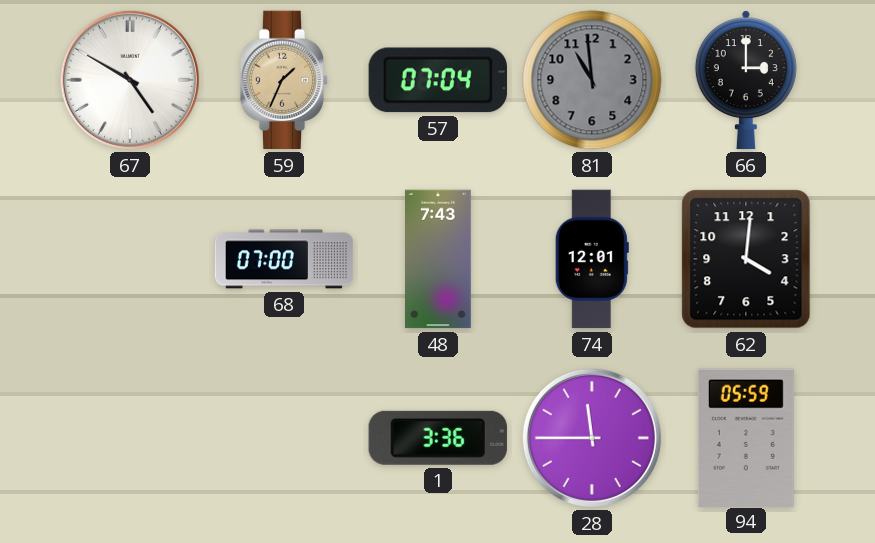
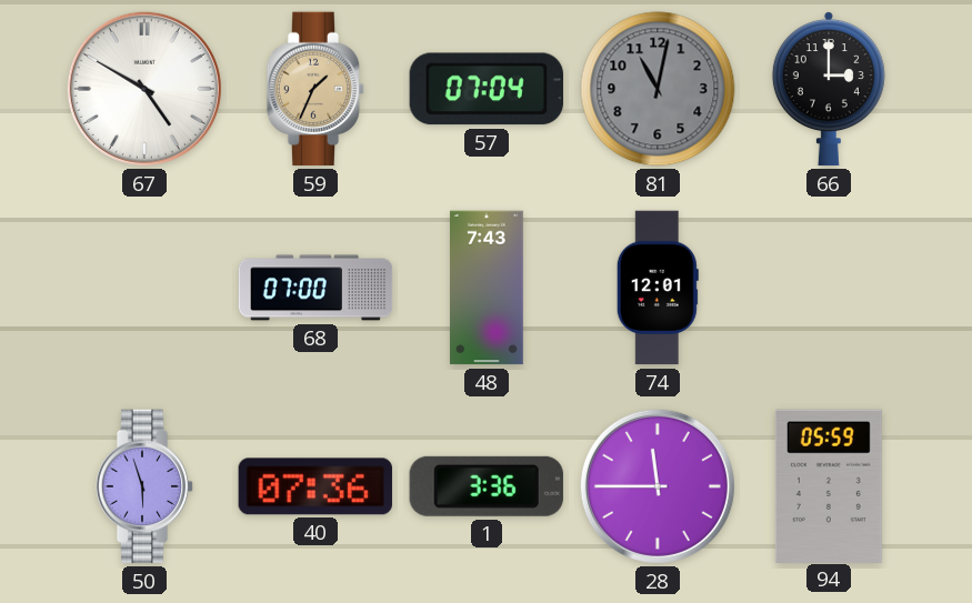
81: 10:59 -> 11:02 (658, 89)
62: 4:01 -> none (746, 259)
50: none -> 5:57 (144, 486)
40: none -> 07:36 (315, 486)
